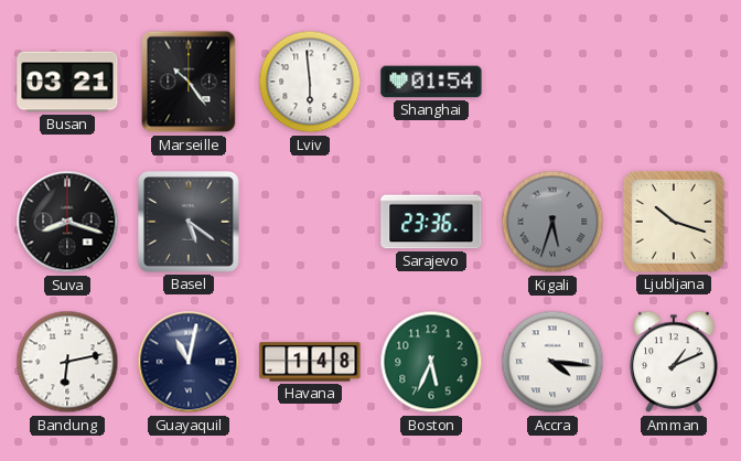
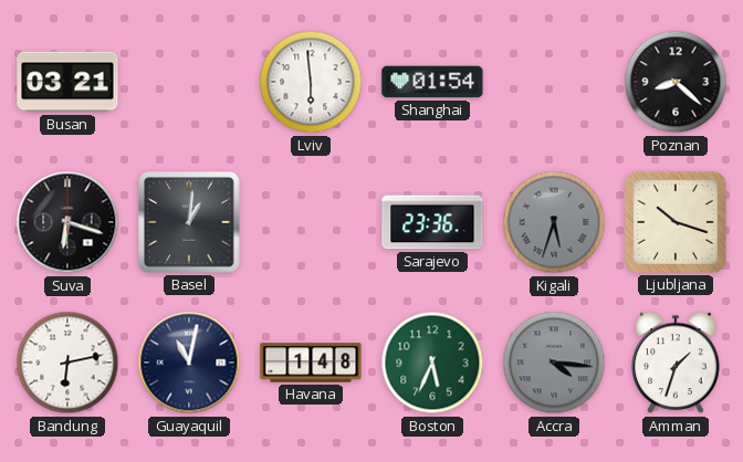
Marseille: 10:24 -> none (189, 82)
Poznan: none -> 8:22 (676, 82)
Suva: 8:18 -> 6:18 (67, 222)
Basel: 5:21 -> 1:01 (189, 222)
Accra dial: white -> grey (554, 363)
Amman: 1:11 -> 1:33 (676, 363)
